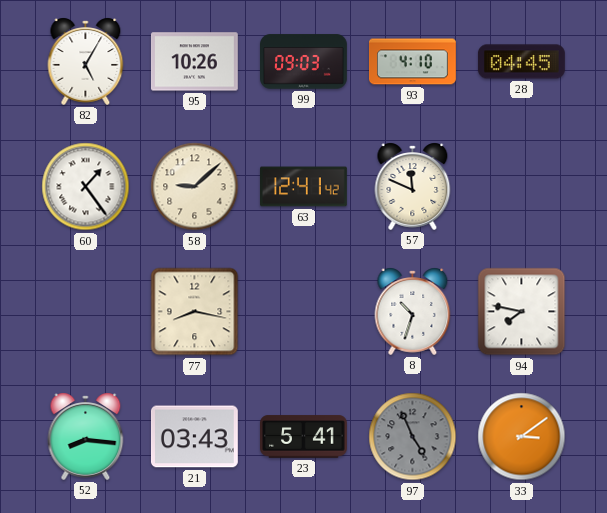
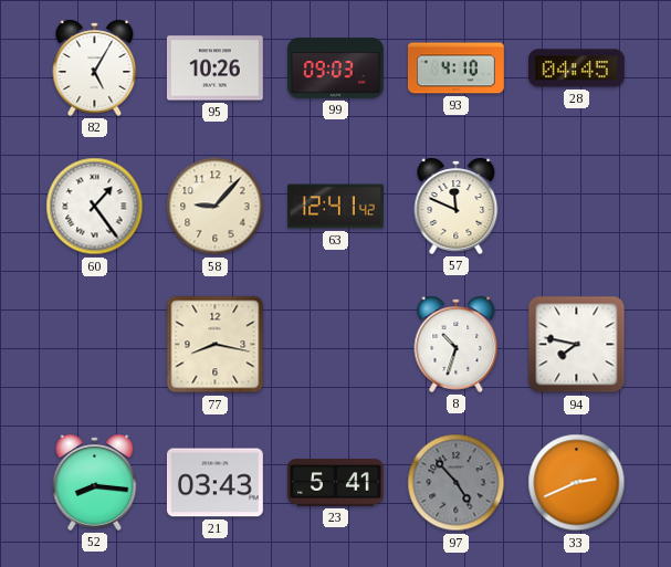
58: 9:08 -> 9:07 (216, 207)
97: 4:56 -> 4:53 (457, 483)
33: 3:09 -> 2:41 (577, 483)
